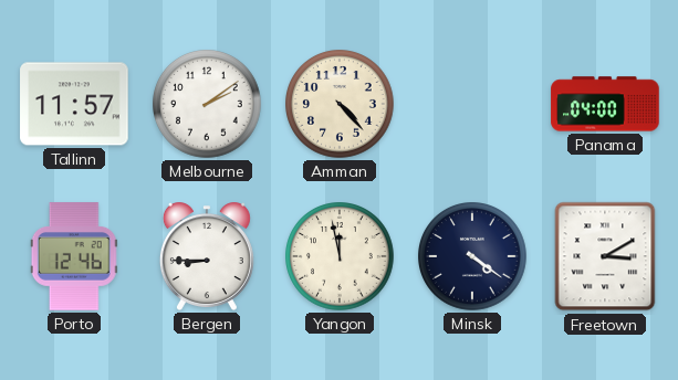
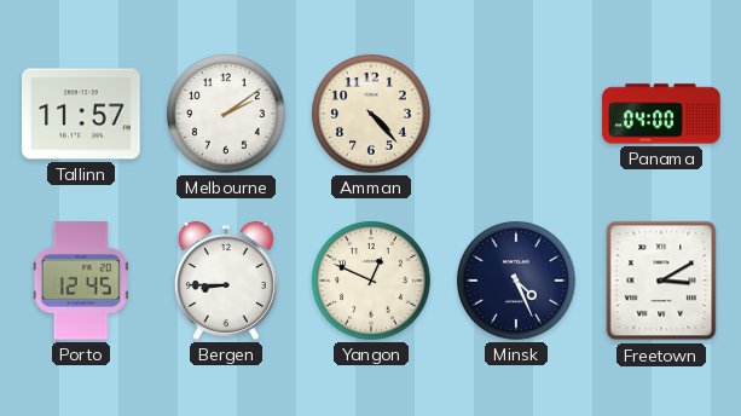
Porto: 12:46 -> 12:45 (81, 281)
Yangon: 11:58 -> 12:49 (372, 282)
Minsk: 4:21 -> 4:26 (517, 282)
